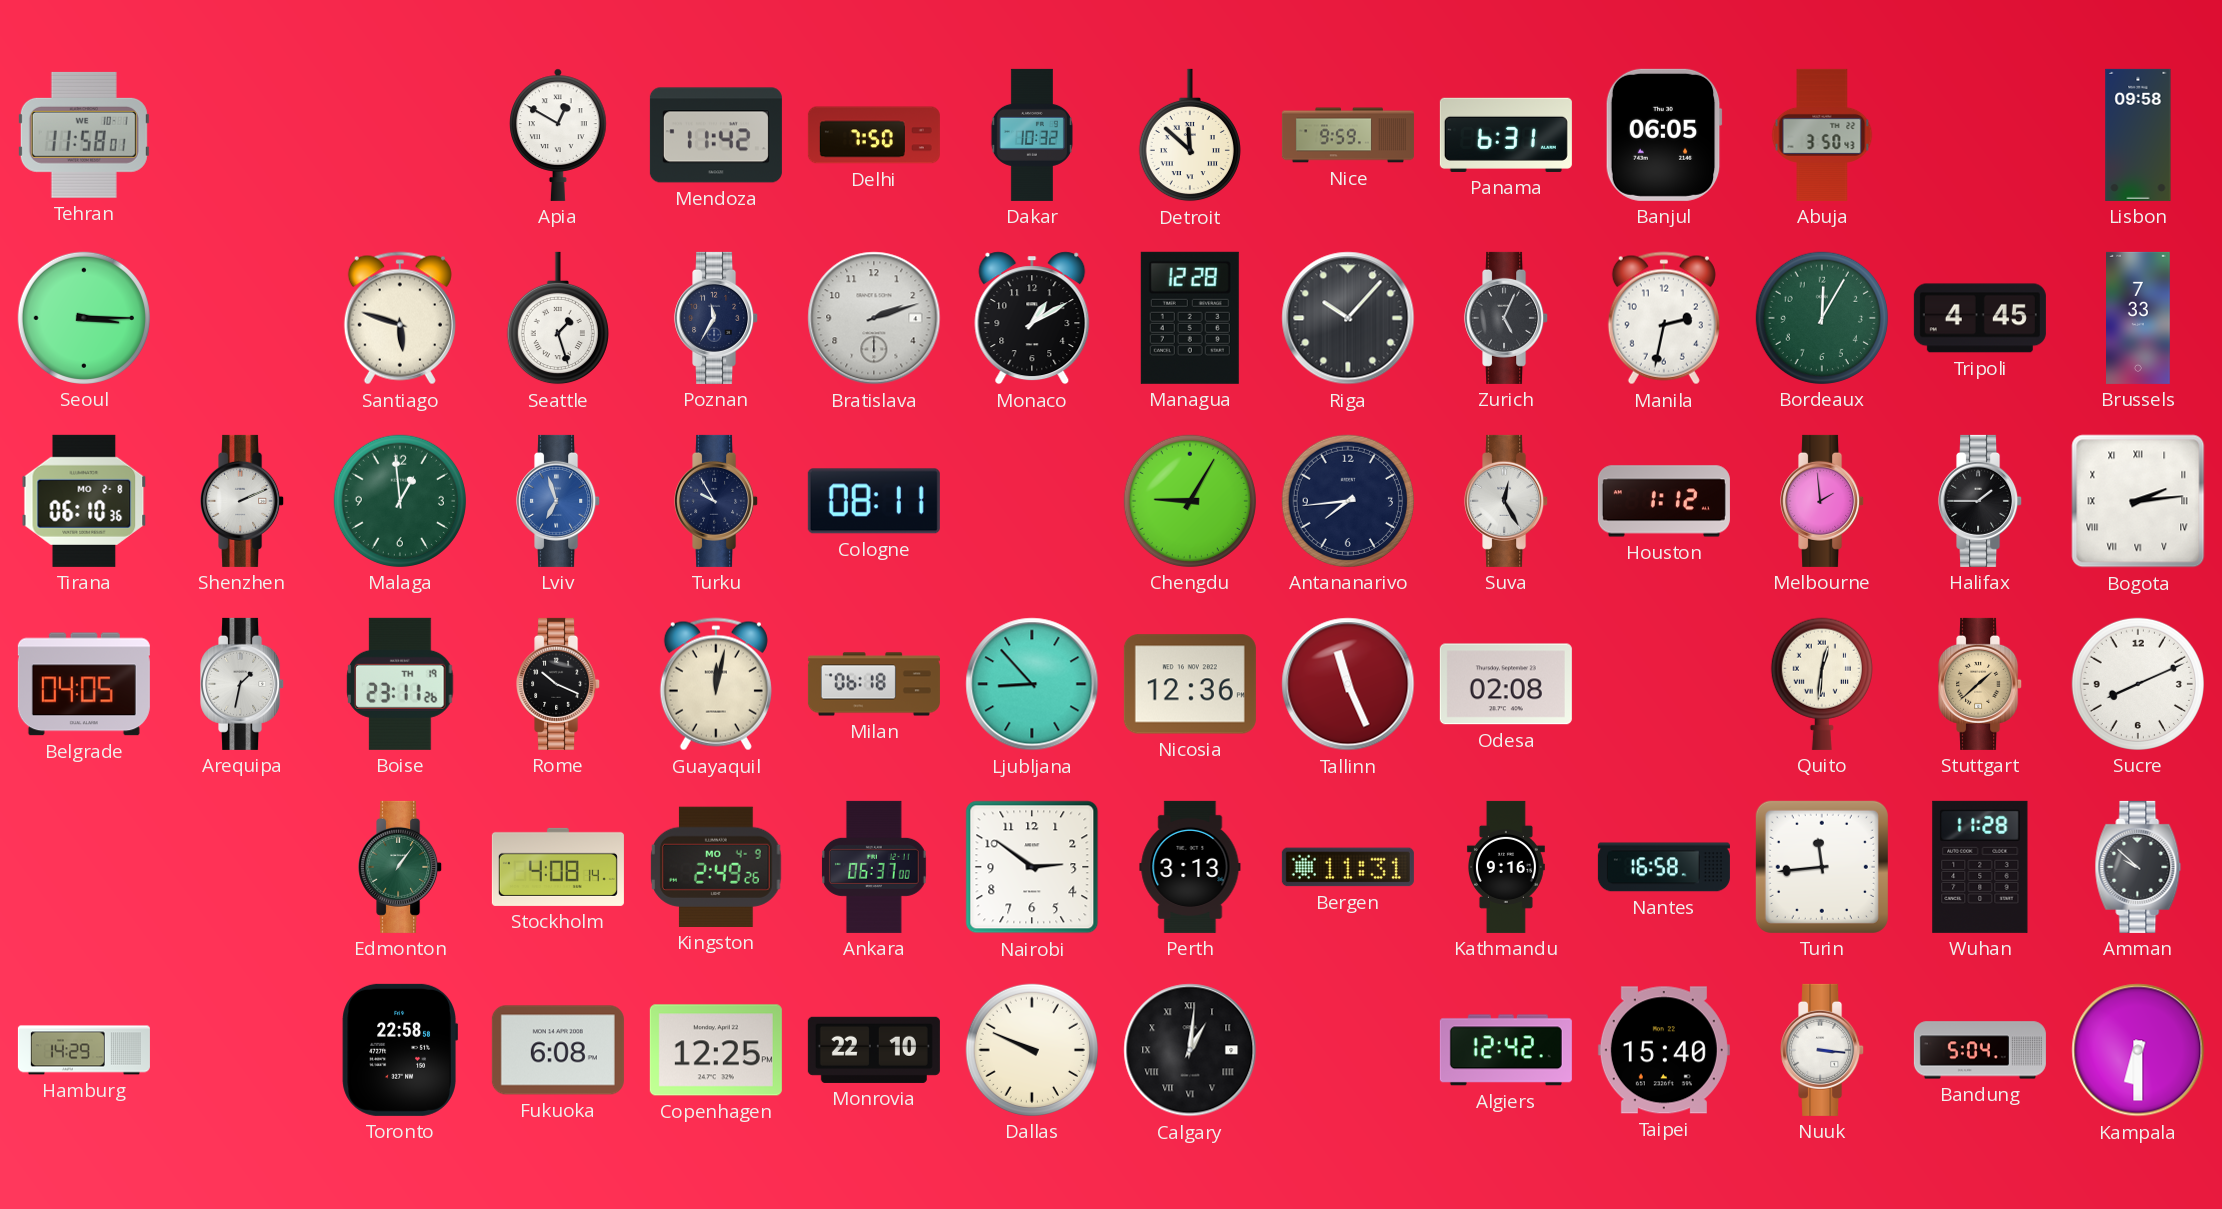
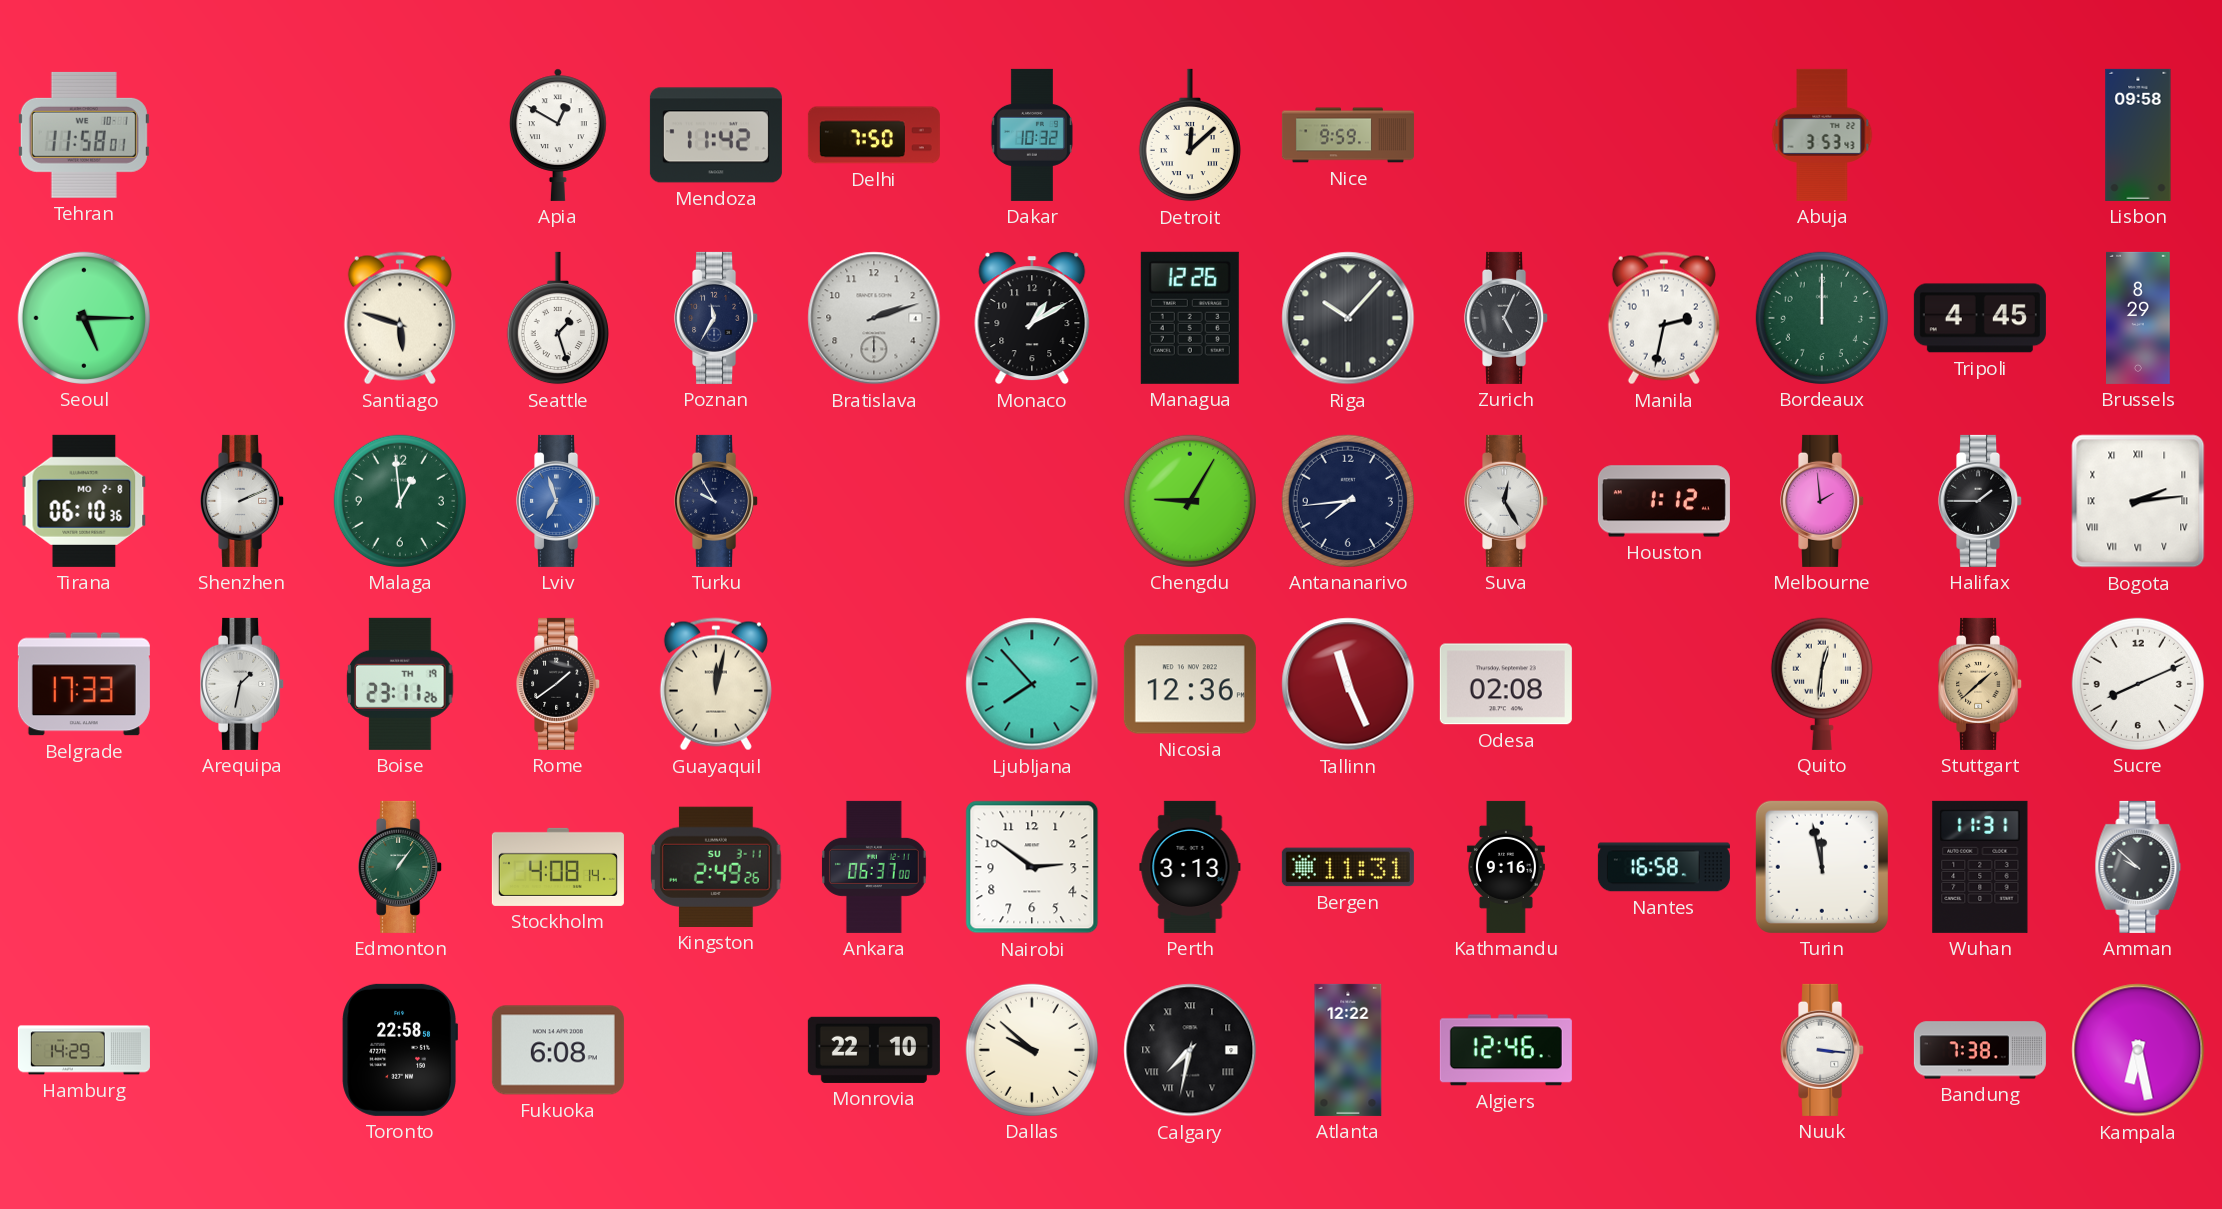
Detroit: 11:52 -> 12:08 (1190, 135)
Panama: 6:31 -> none (1506, 135)
Banjul: 06:05 -> none (1664, 135)
Abuja: 3:50 -> 3:53 (1822, 135)
Seoul: 3:15 -> 5:15 (84, 318)
Managua: 12:28 -> 12:26 (1190, 318)
Bordeaux: 12:05 -> 12:00 (1822, 318)
Brussels: 7:33 -> 8:29 (2139, 318)
Cologne: 08:11 -> none (874, 501)
Belgrade: 04:05 -> 17:33 (84, 684)
Rome: 10:19 -> 1:39 (559, 684)
Milan: 06:18 -> none (874, 684)
Ljubljana: 8:53 -> 7:53 (1032, 684)
Kingston date: MO 4-9 -> SU 3-11 (716, 867)
Turin: 11:44 -> 11:58 (1822, 867)
Wuhan: 11:28 -> 11:31 (1980, 867)
Copenhagen: 12:25 -> none (716, 1050)
Dallas: 9:49 -> 9:52 (1032, 1050)
Calgary: 1:01 -> 7:32 (1190, 1050)
Atlanta: none -> 12:22 (1348, 1050)
Algiers: 12:42 -> 12:46 (1506, 1050)
Taipei: 15:40 -> none (1664, 1050)
Bandung: 5:04 -> 7:38 (1980, 1050)
Kampala: 6:30 -> 6:28 (2138, 1050)
